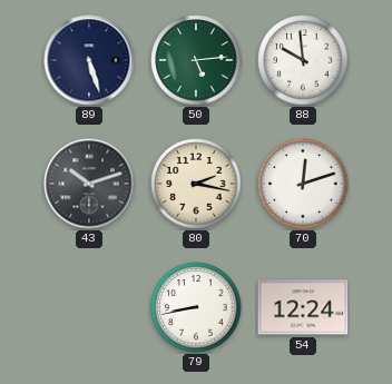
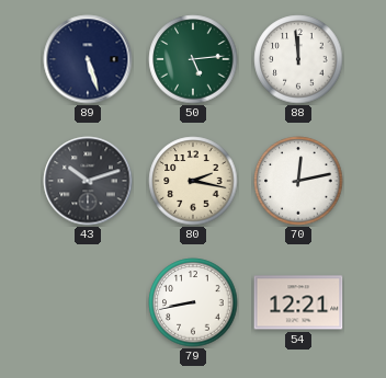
88: 9:59 -> 11:59 (298, 59)
70: 12:12 -> 12:13 (298, 181)
54: 12:24 -> 12:21 (298, 302)
